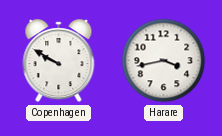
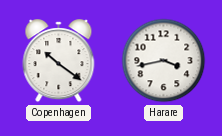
Copenhagen: 9:50 -> 10:21 (59, 61)
